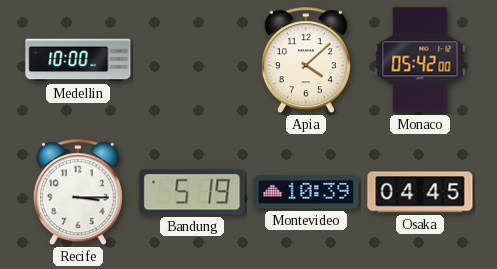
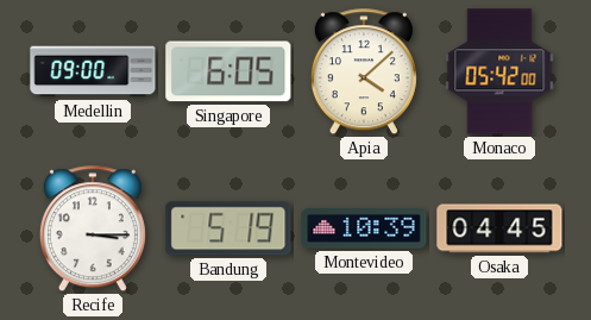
Medellin: 10:00 -> 09:00 (93, 71)
Singapore: none -> 6:05 (228, 71)
